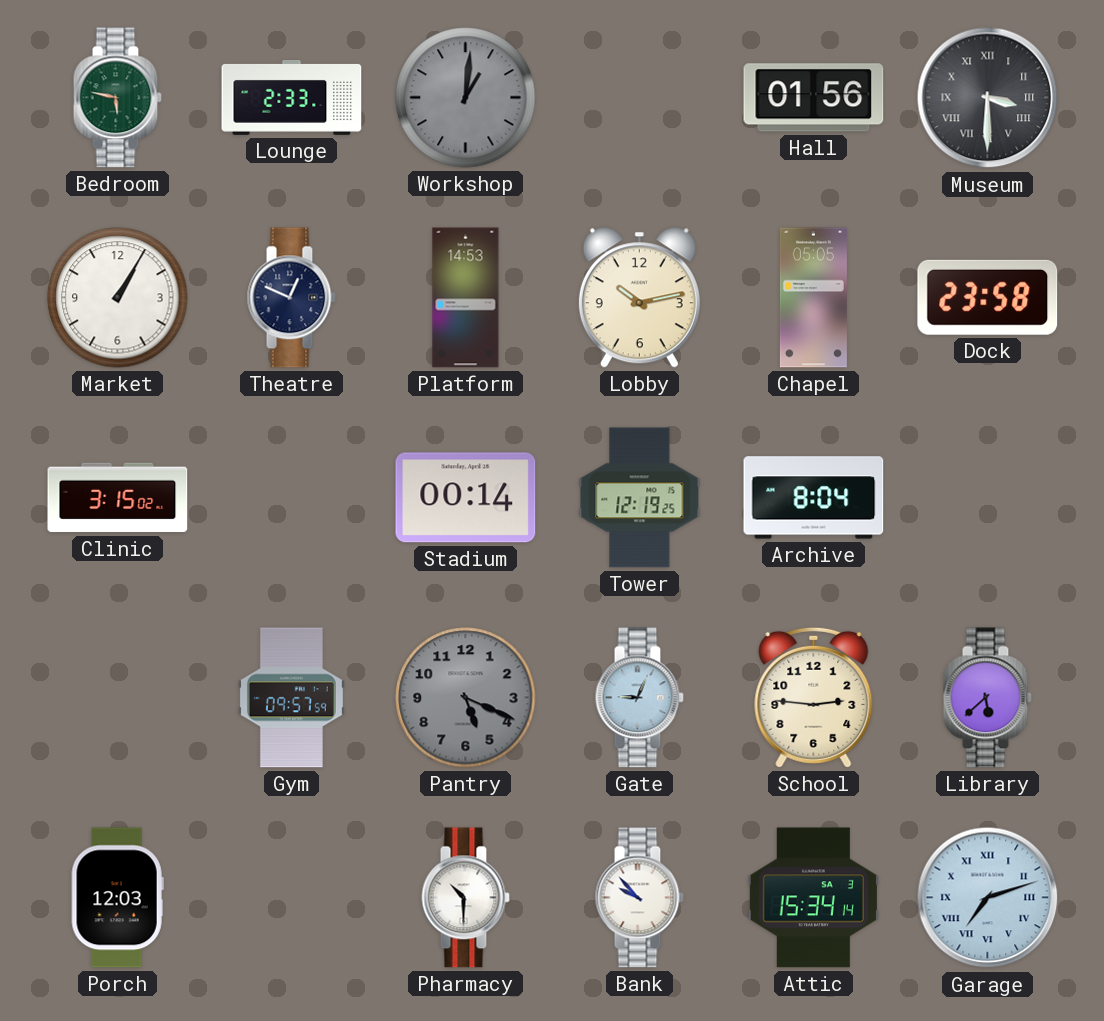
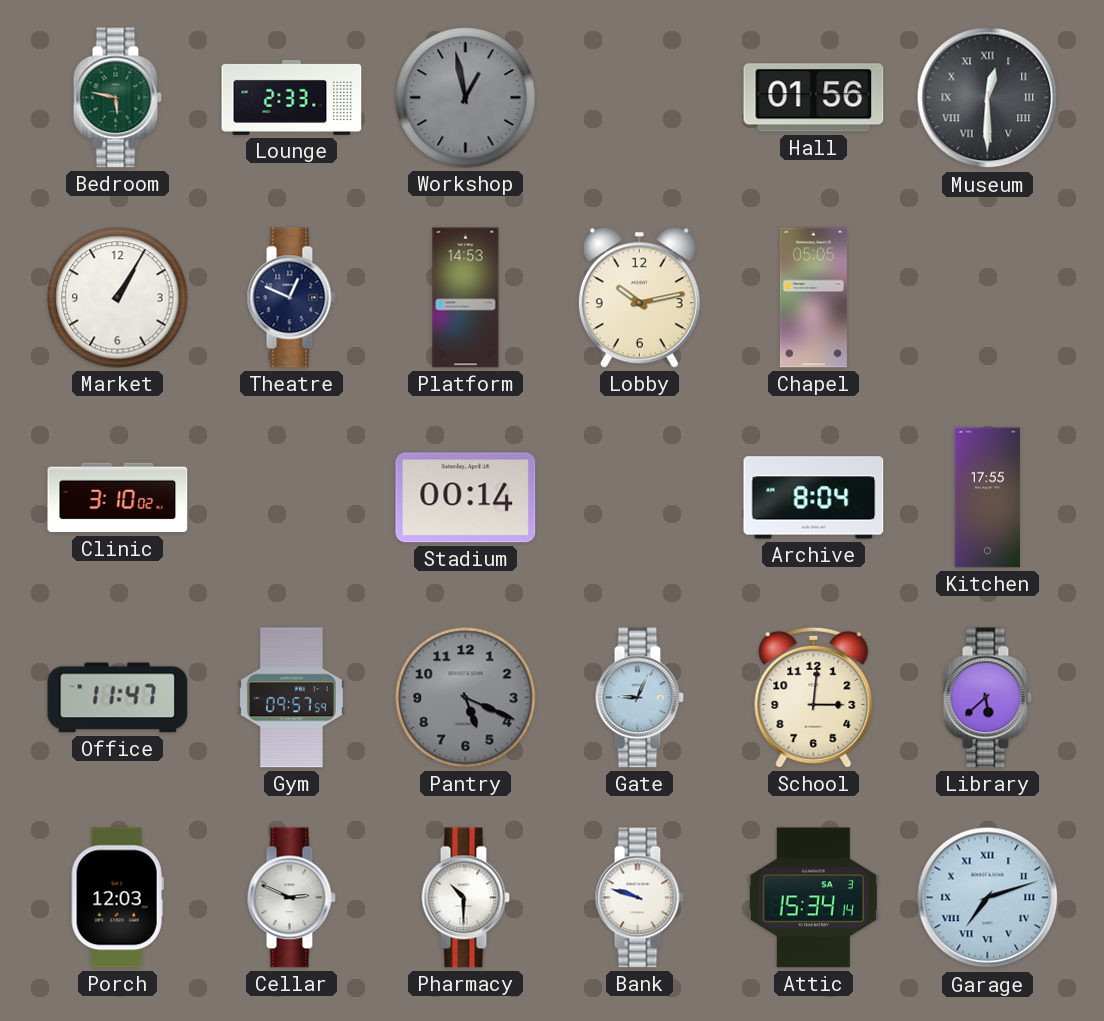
Workshop: 1:01 -> 12:58 (466, 98)
Museum: 3:30 -> 12:30 (988, 98)
Dock: 23:58 -> none (988, 297)
Clinic: 3:15 -> 3:10 (118, 498)
Tower: 12:19 -> none (640, 498)
Kitchen: none -> 17:55 (987, 498)
Office: none -> 11:47 (118, 698)
School: 2:46 -> 3:01 (814, 697)
Cellar: none -> 2:49 (291, 898)
Bank: 9:53 -> 9:48 (639, 898)
